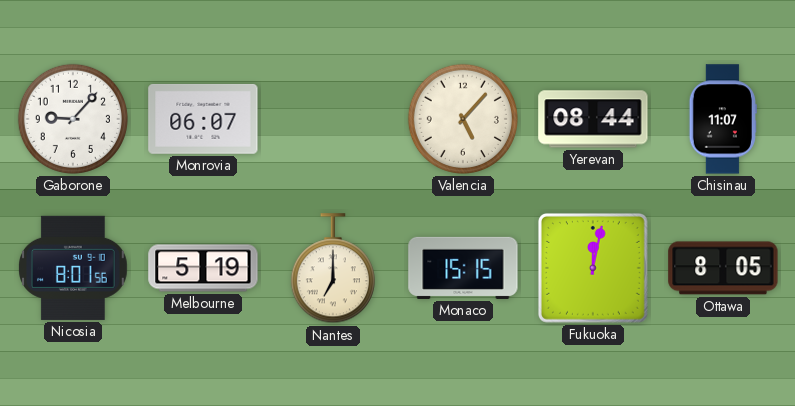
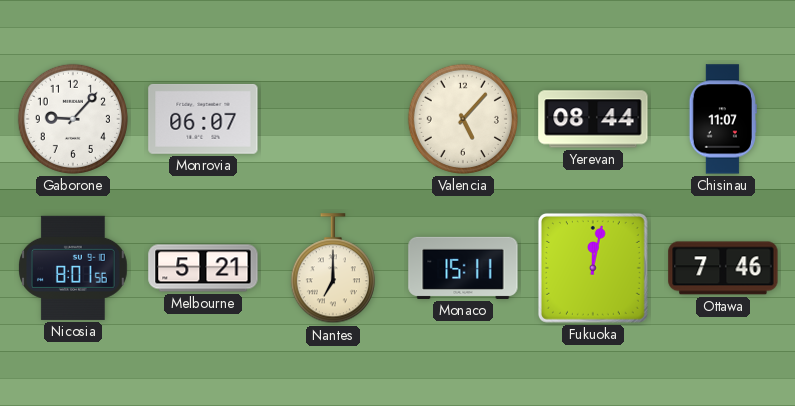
Melbourne: 5:19 -> 5:21 (203, 268)
Monaco: 15:15 -> 15:11 (463, 268)
Ottawa: 8:05 -> 7:46 (723, 268)
